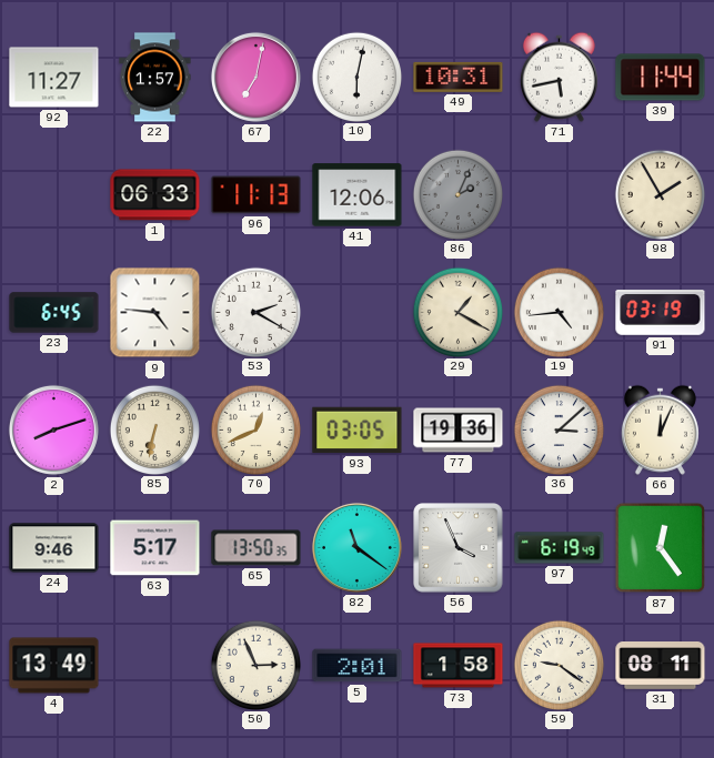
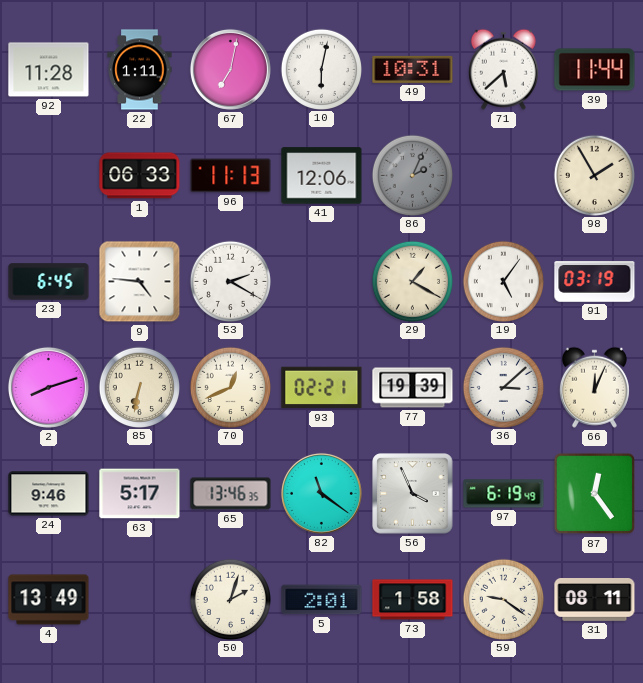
92: 11:27 -> 11:28 (49, 70)
22: 1:57 -> 1:11 (140, 70)
71: 5:43 -> 5:38 (503, 69)
19: 4:44 -> 5:06 (503, 281)
93: 03:05 -> 02:21 (322, 388)
77: 19:36 -> 19:39 (413, 388)
65: 13:50 -> 13:46 (231, 494)
50: 2:56 -> 2:03 (230, 599)
